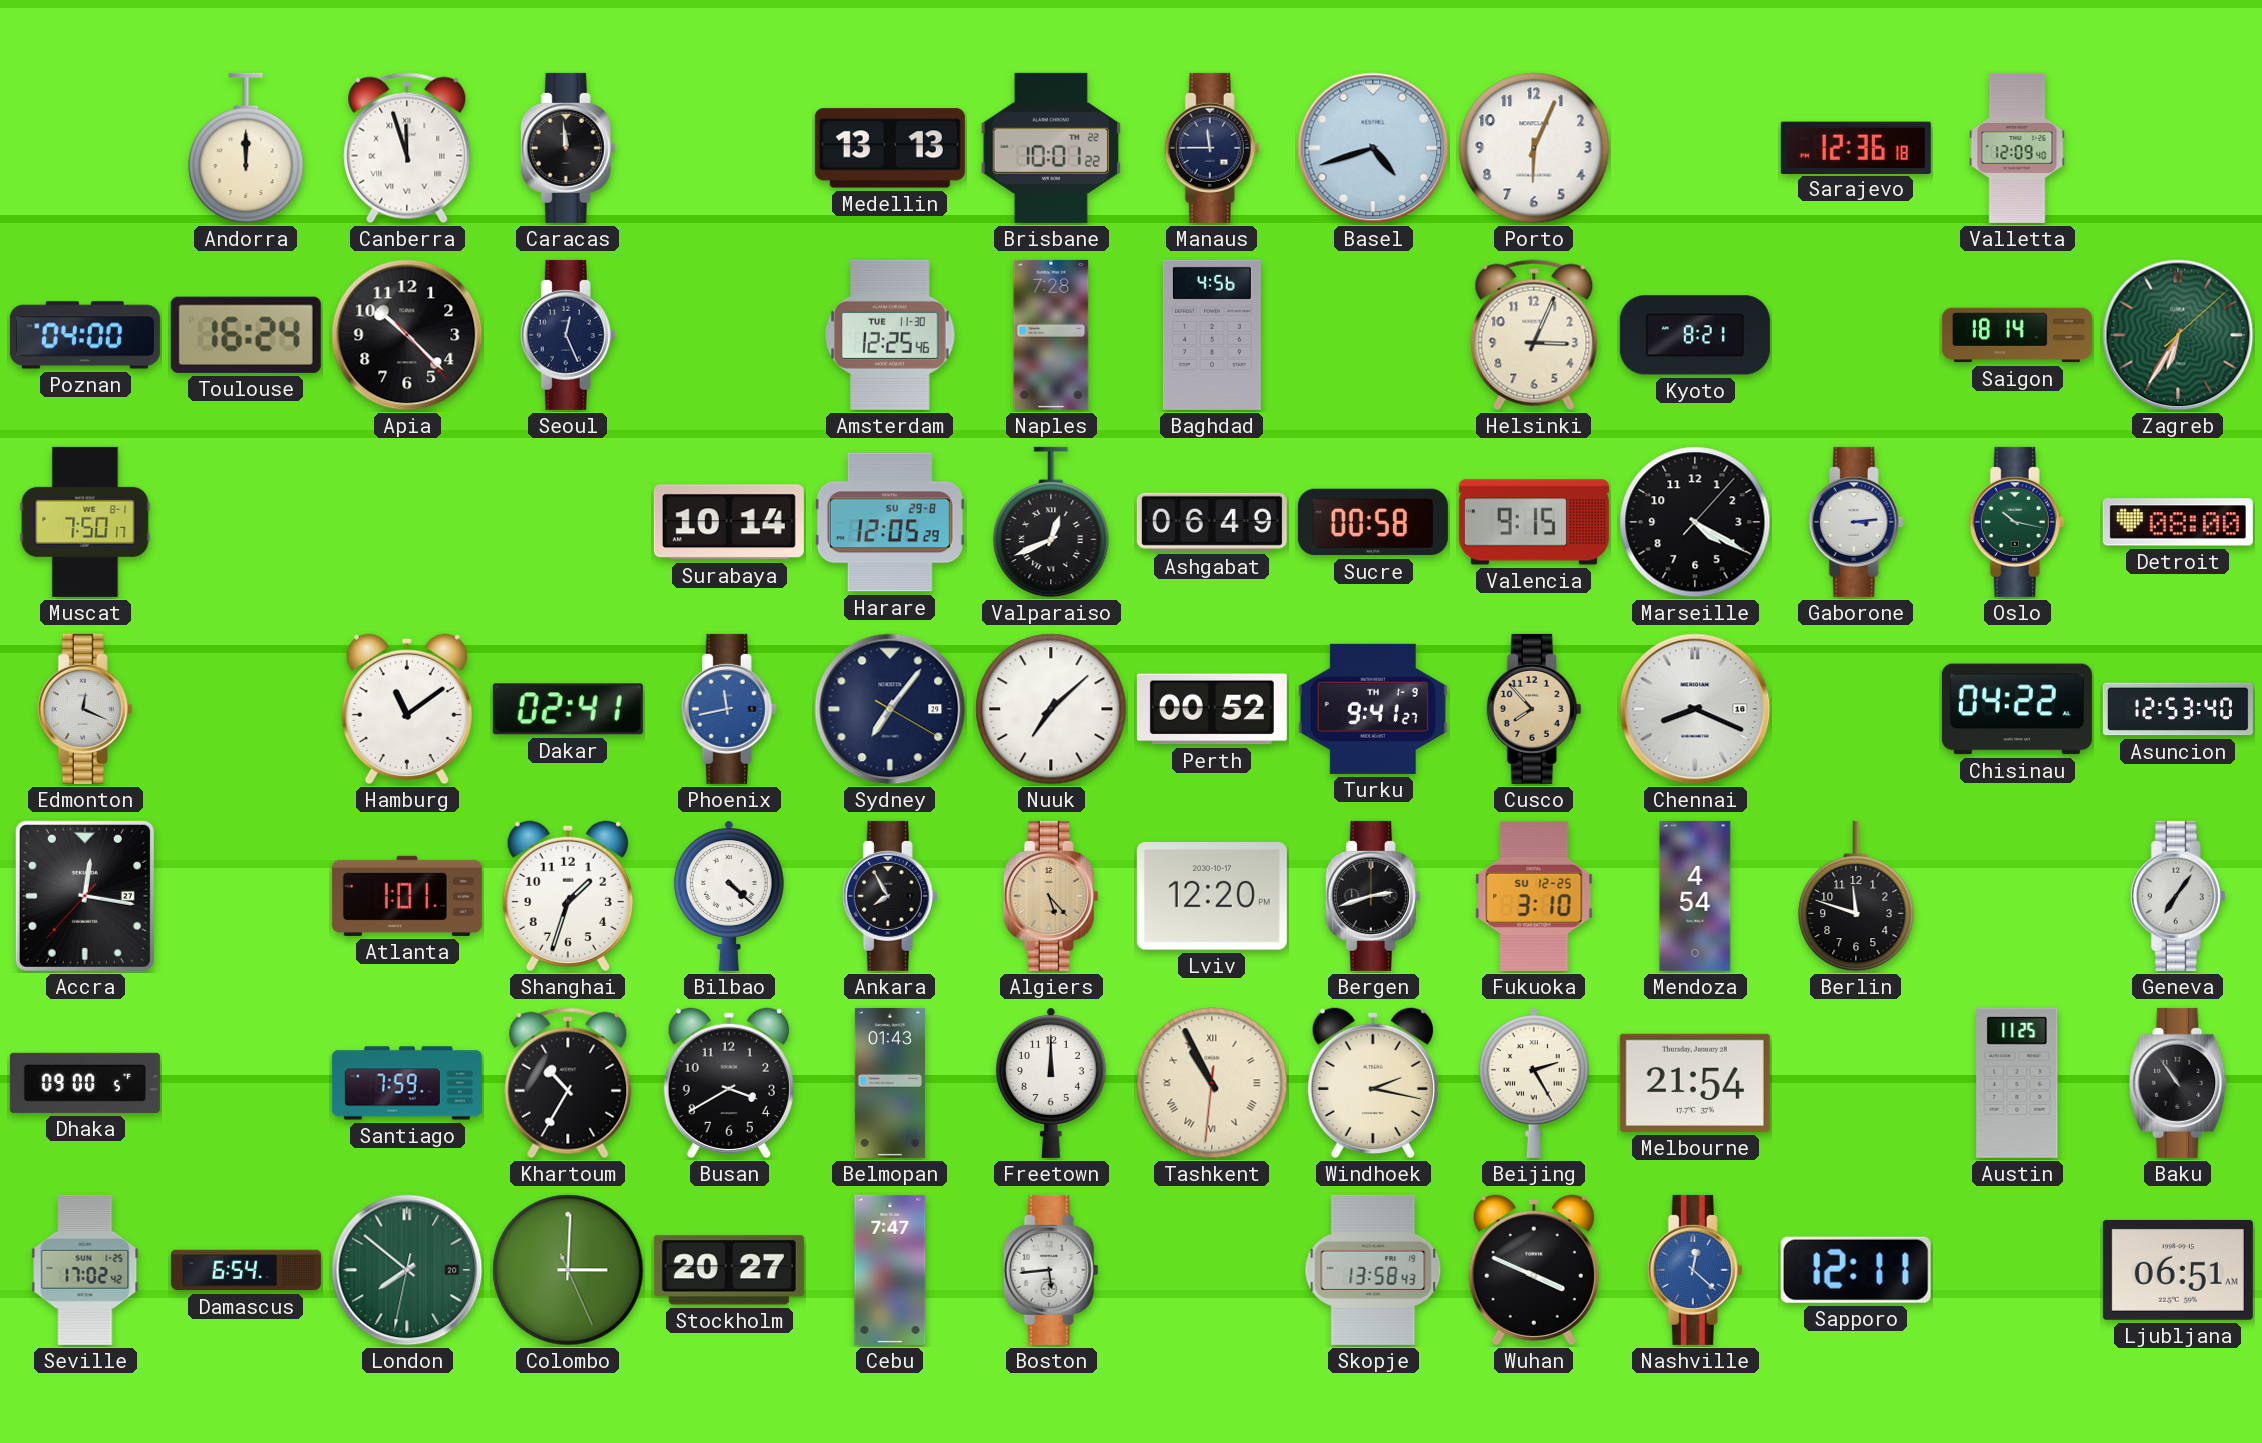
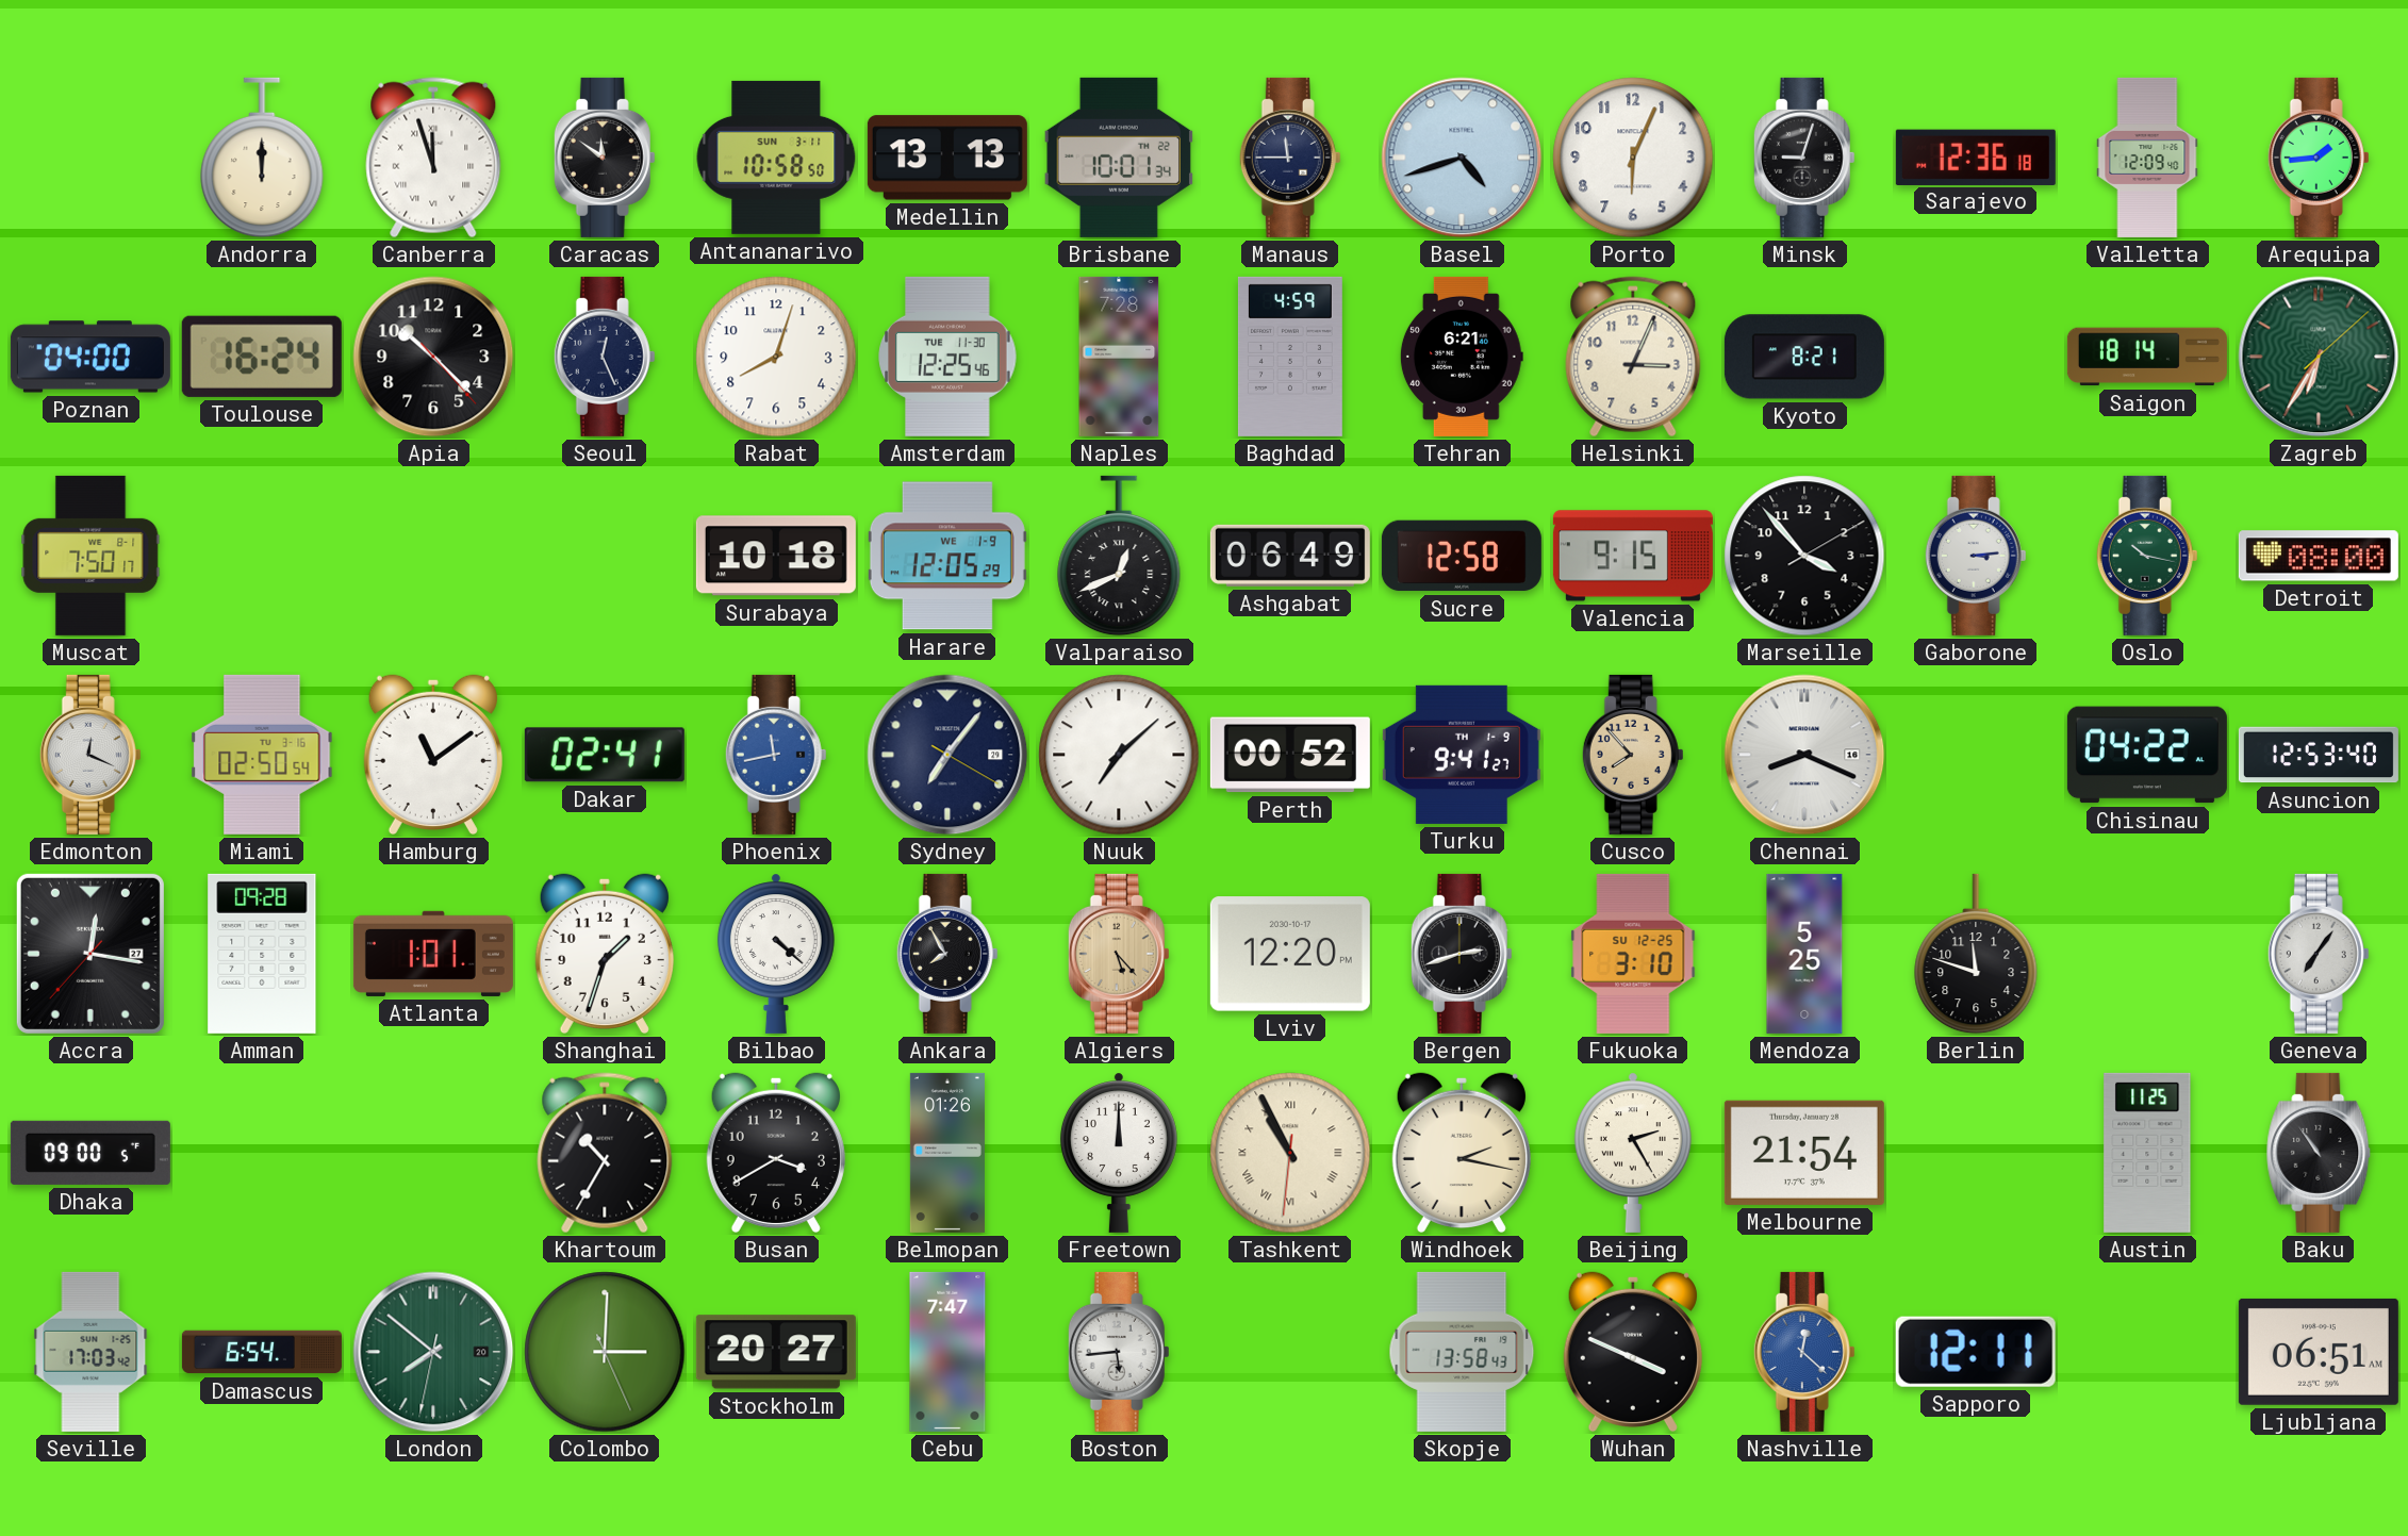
Caracas: 11:59 -> 11:51 (605, 158)
Antananarivo: none -> 10:58 (776, 158)
Brisbane: 10:01:22 -> 10:01:34 (1118, 158)
Minsk: none -> 9:03 (1804, 158)
Arequipa: none -> 1:44 (2319, 158)
Rabat: none -> 8:03 (776, 357)
Baghdad: 4:56 -> 4:59 (1290, 357)
Tehran: none -> 6:21 (1462, 357)
Surabaya: 10:14 -> 10:18 (776, 556)
Harare date: SU 29-8 -> WE 1-9 (947, 556)
Sucre: 00:58 -> 12:58 (1462, 556)
Marseille: 4:20 -> 3:53 (1804, 556)
Miami: none -> 02:50 (262, 755)
Amman: none -> 09:28 (262, 954)
Mendoza: 4:54 -> 5:25 (1804, 954)
Santiago: 7:59 -> none (407, 1083)
Belmopan: 01:43 -> 01:26 (947, 1153)
Seville: 17:02 -> 17:03 (90, 1352)
